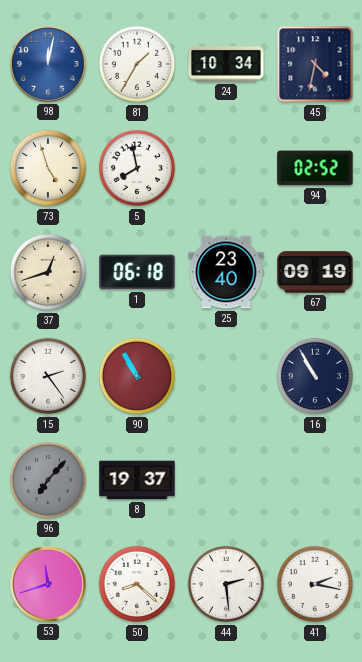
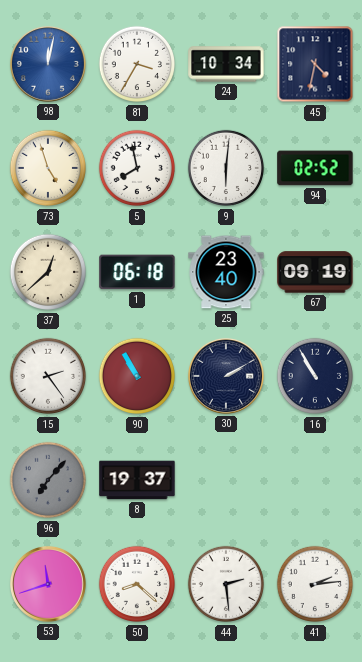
81: 1:35 -> 3:35 (137, 64)
9: none -> 6:01 (226, 168)
37: 12:42 -> 12:38 (48, 272)
30: none -> 2:10 (226, 376)
41: 2:17 -> 2:14 (315, 584)
